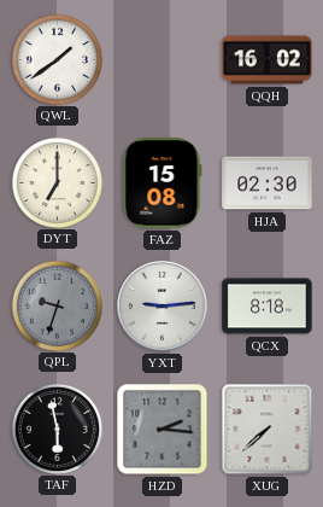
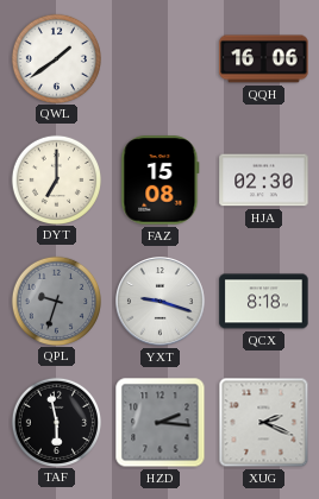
QQH: 16:02 -> 16:06 (264, 59)
YXT: 9:14 -> 9:18 (161, 302)
XUG: 7:38 -> 2:19 (264, 423)
